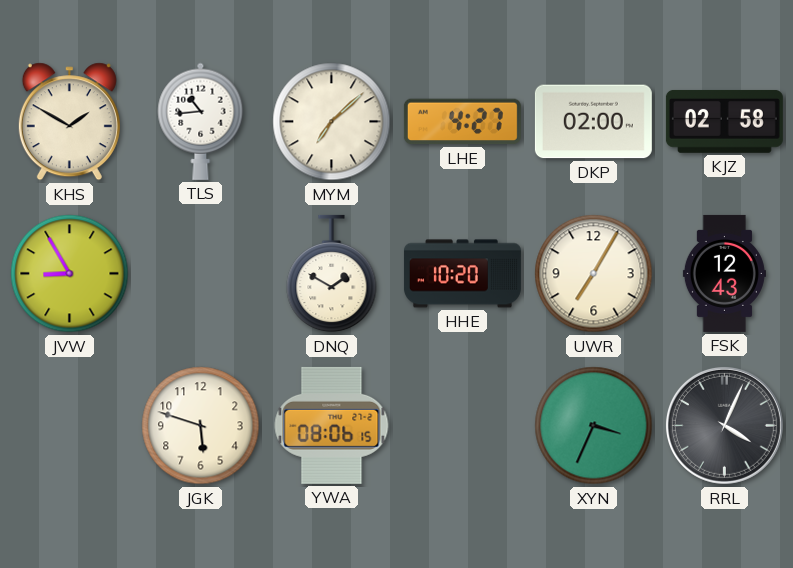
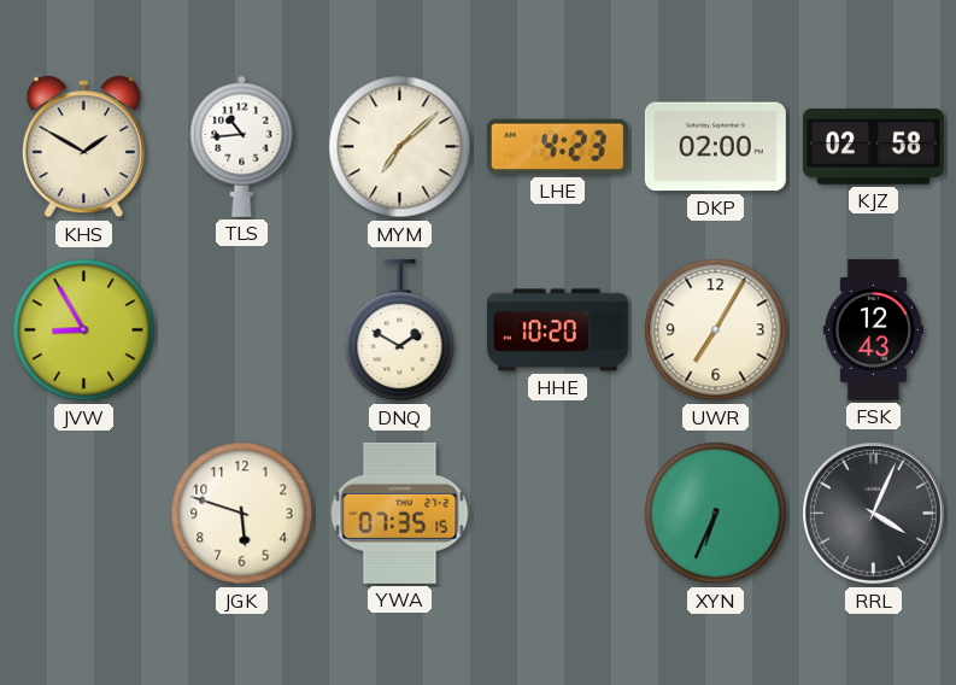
LHE: 4:27 -> 4:23 (557, 147)
YWA: 08:06 -> 07:35 (400, 513)
XYN: 3:34 -> 6:34 (716, 514)
